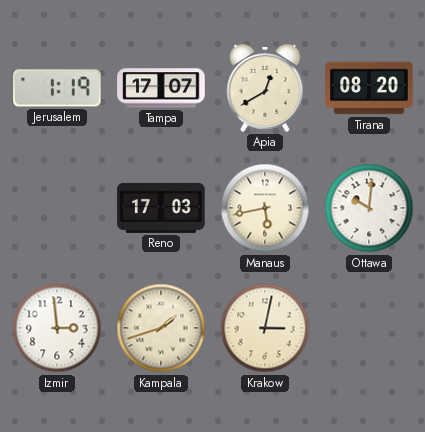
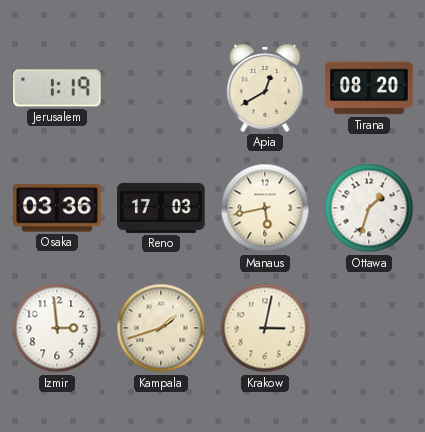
Tampa: 17:07 -> none (161, 88)
Osaka: none -> 03:36 (57, 208)
Ottawa: 10:01 -> 1:33 (369, 208)
